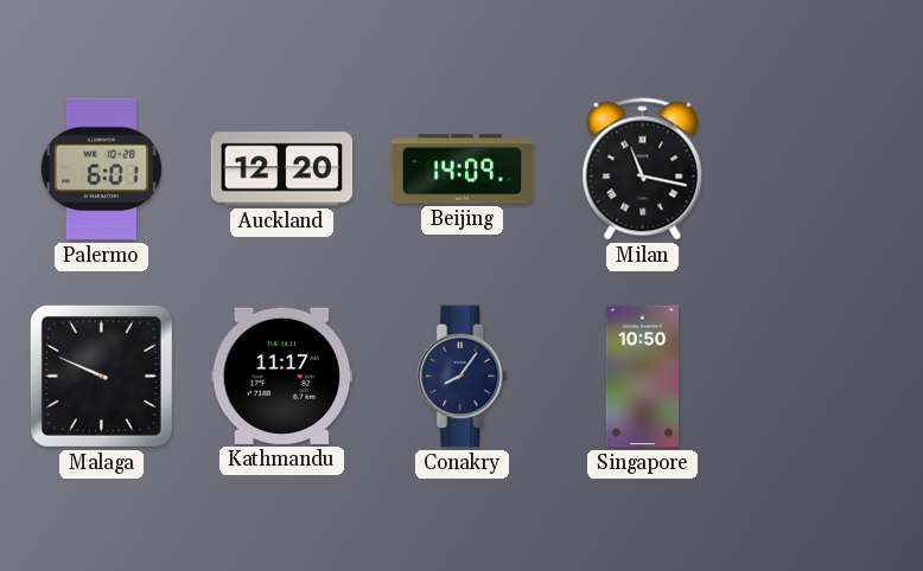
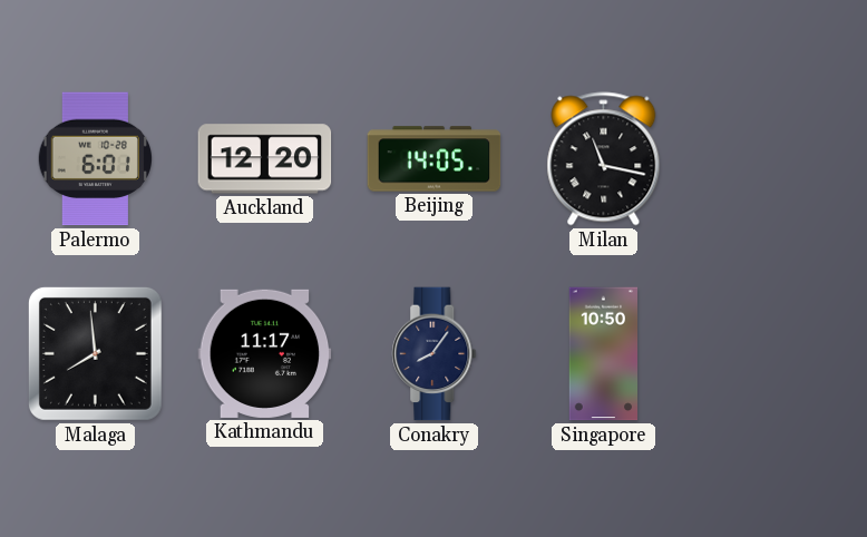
Beijing: 14:09 -> 14:05 (435, 159)
Malaga: 9:49 -> 7:59 (95, 353)
